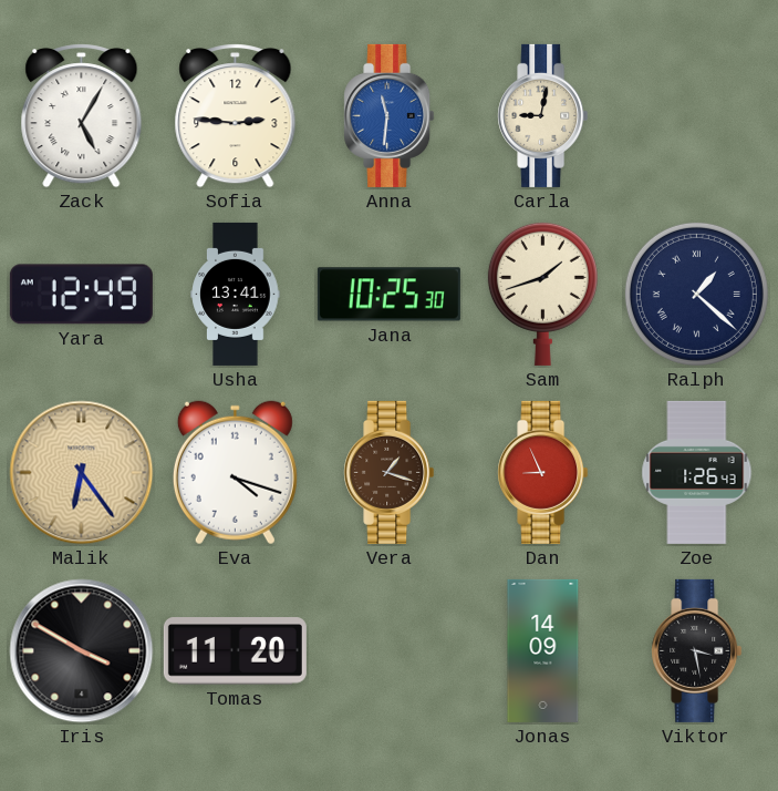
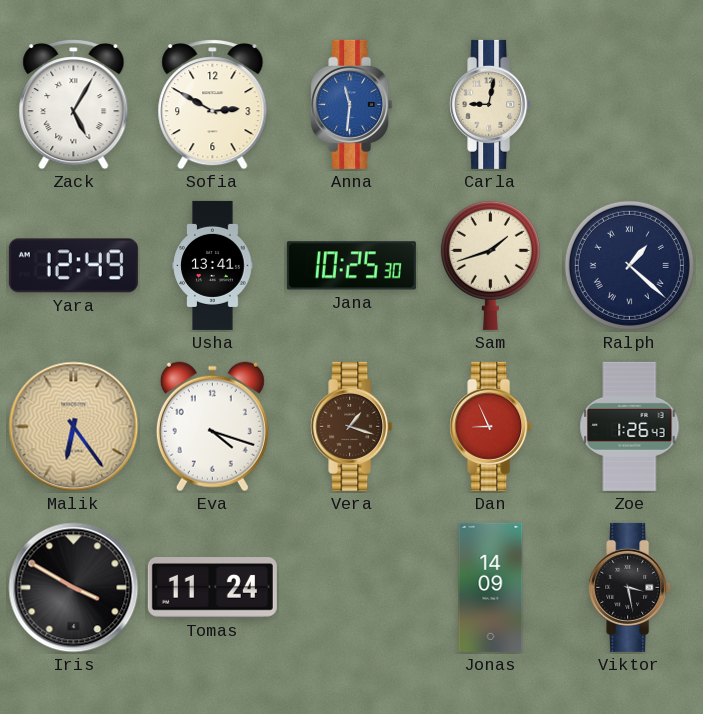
Sofia: 2:46 -> 2:50 (213, 105)
Tomas: 11:20 -> 11:24 (212, 588)
